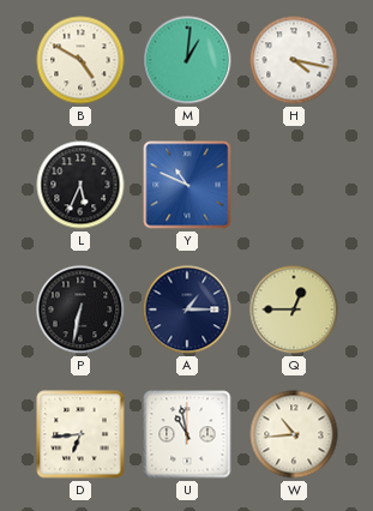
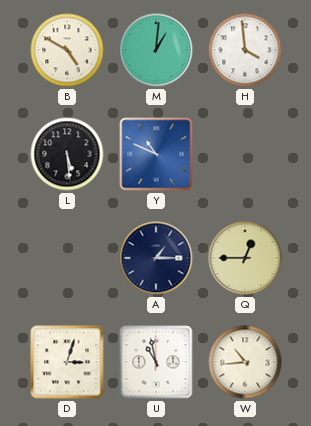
H: 4:17 -> 3:59 (245, 50)
L: 5:34 -> 5:29 (67, 154)
P: 6:32 -> none (80, 309)
D: 6:44 -> 3:03 (67, 362)
